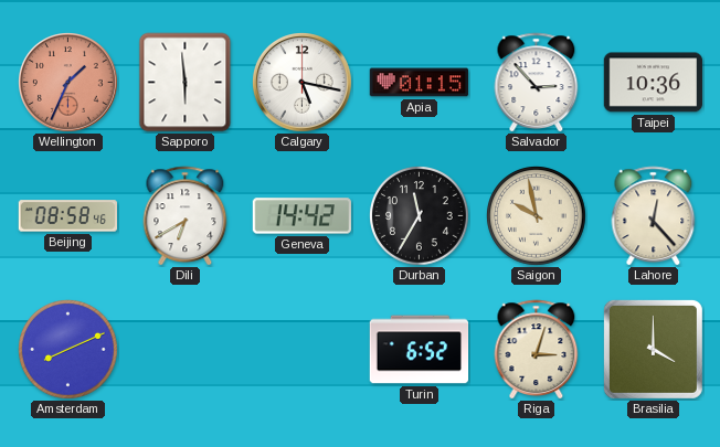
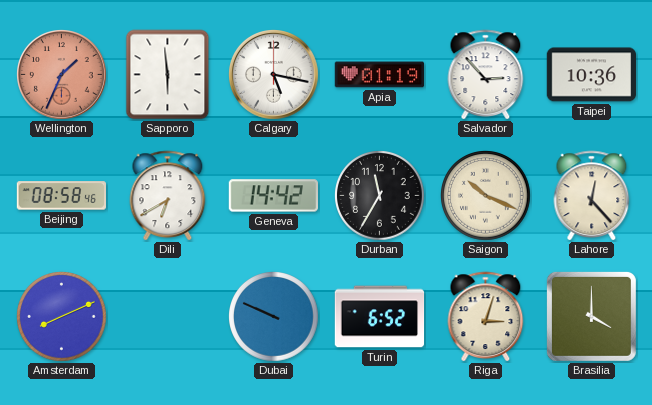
Apia: 01:15 -> 01:19 (380, 75)
Saigon: 9:58 -> 10:19 (486, 196)
Dubai: none -> 9:49 (274, 317)
